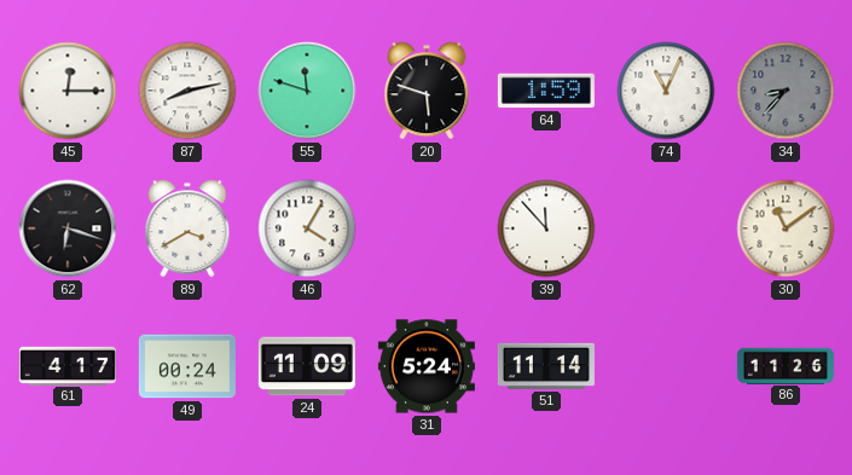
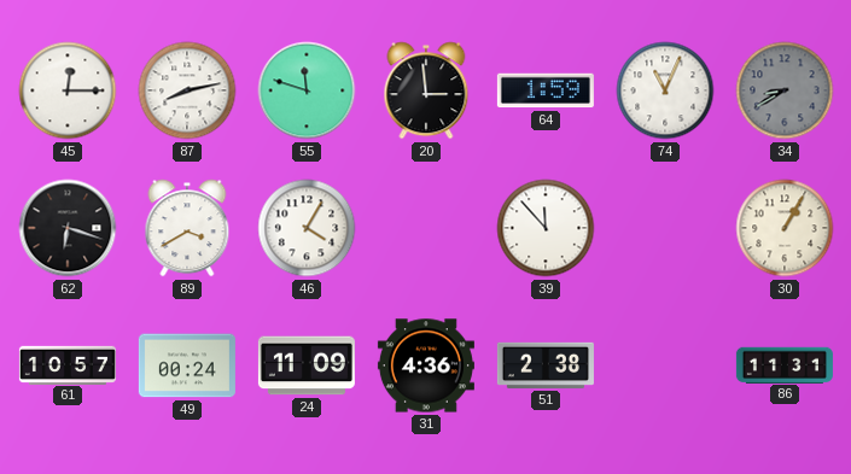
20: 5:48 -> 2:59 (426, 90)
34: 8:37 -> 8:40 (785, 90)
30: 11:09 -> 1:05 (785, 228)
61: 4:17 -> 10:57 (68, 364)
31: 5:24 -> 4:36 (426, 365)
51: 11:14 -> 2:38 (546, 365)
86: 11:26 -> 11:31 (785, 364)
